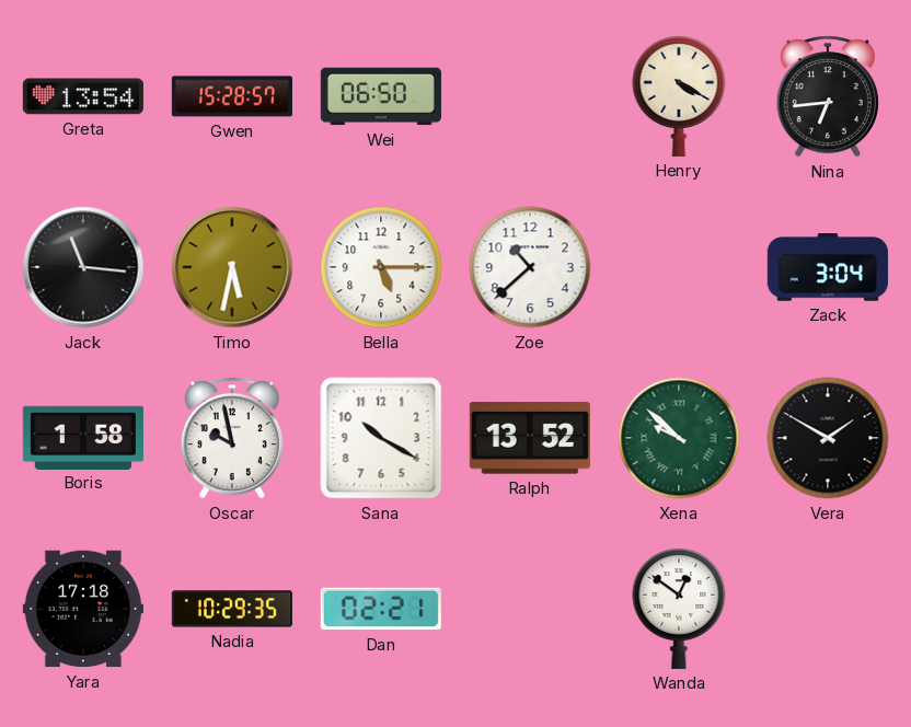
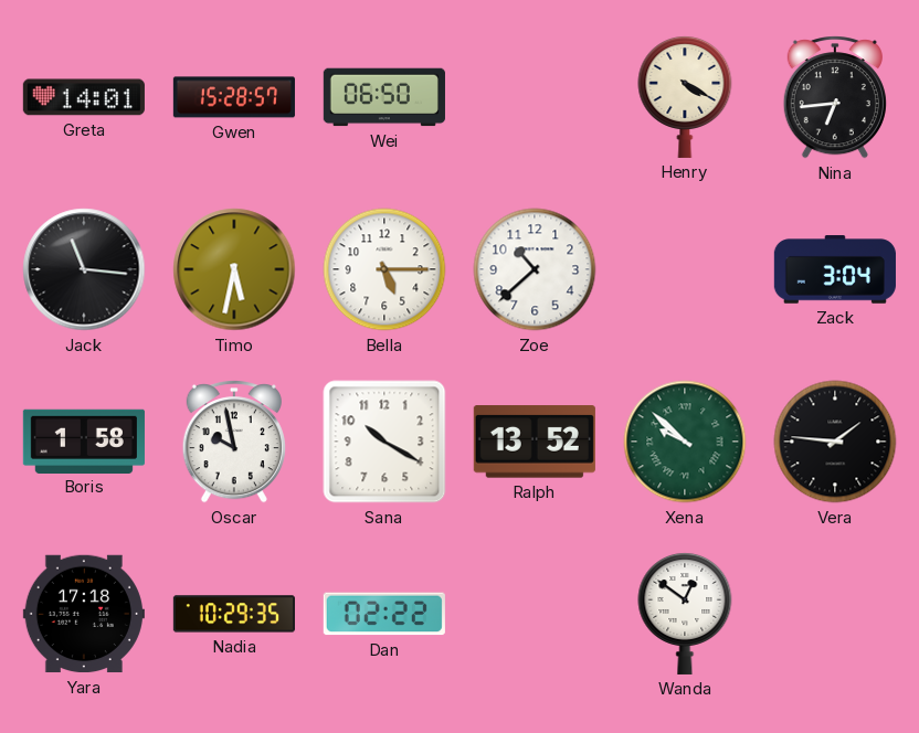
Greta: 13:54 -> 14:01 (84, 97)
Vera: 1:50 -> 1:46 (835, 442)
Dan: 02:21 -> 02:22 (384, 614)
